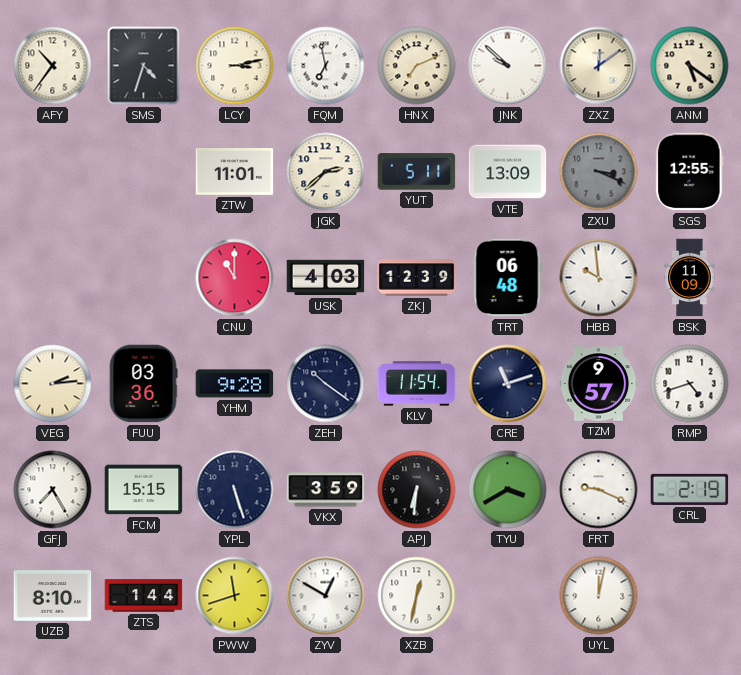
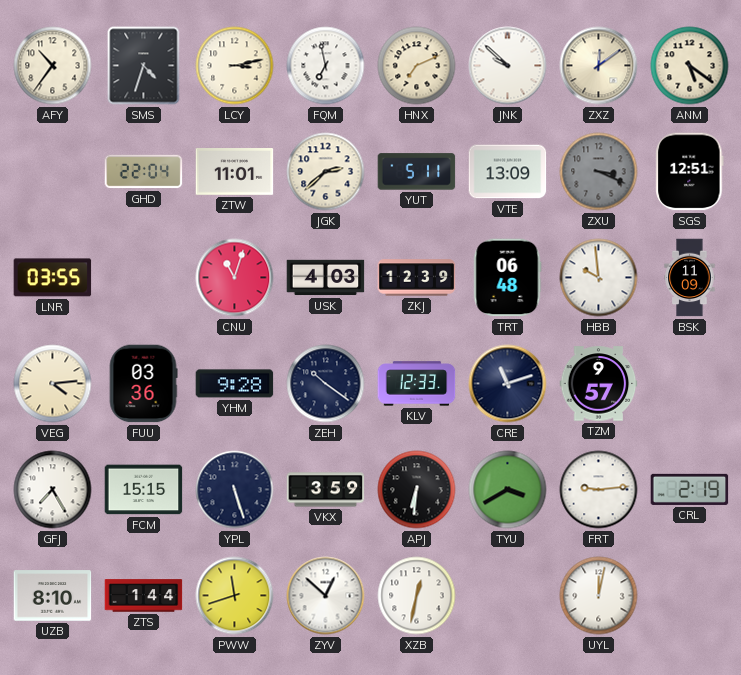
GHD: none -> 22:04 (144, 172)
SGS: 12:55 -> 12:51 (690, 172)
LNR: none -> 03:55 (53, 278)
CNU: 11:00 -> 11:03 (235, 278)
VEG: 2:14 -> 4:14 (53, 384)
KLV: 11:54 -> 12:33 (417, 384)
RMP: 4:42 -> none (690, 384)
FRT: 9:19 -> 9:14 (599, 490)
ZYV: 12:50 -> 12:52 (326, 596)
